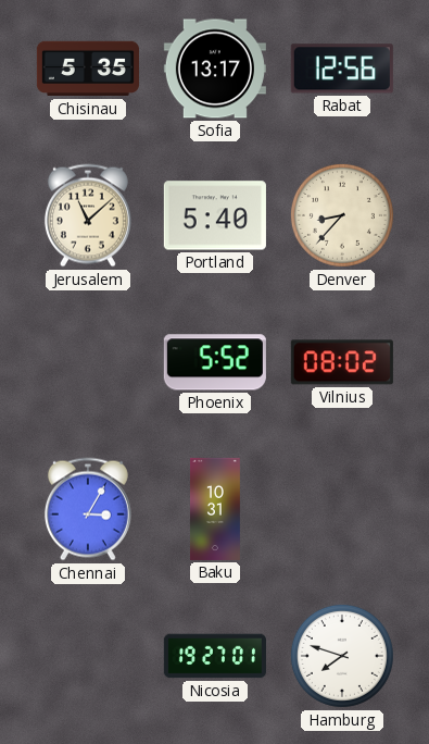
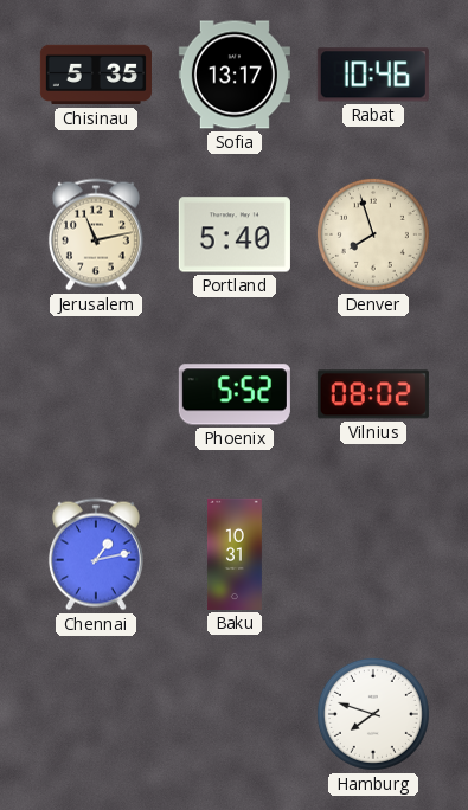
Rabat: 12:56 -> 10:46 (373, 75)
Jerusalem: 11:08 -> 11:13 (96, 234)
Denver: 8:37 -> 7:57 (373, 234)
Chennai: 3:05 -> 1:13 (96, 554)
Nicosia: 19:27 -> none (215, 656)
